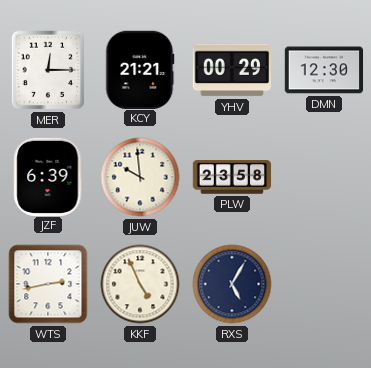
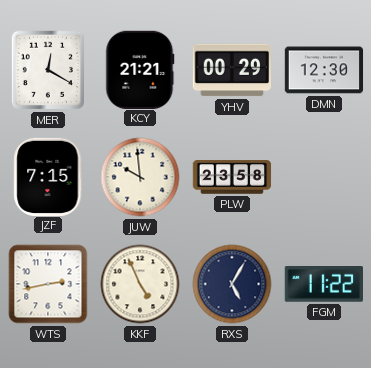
MER: 12:15 -> 12:20 (47, 70)
JZF: 6:39 -> 7:15 (48, 176)
FGM: none -> 11:22 (324, 285)
